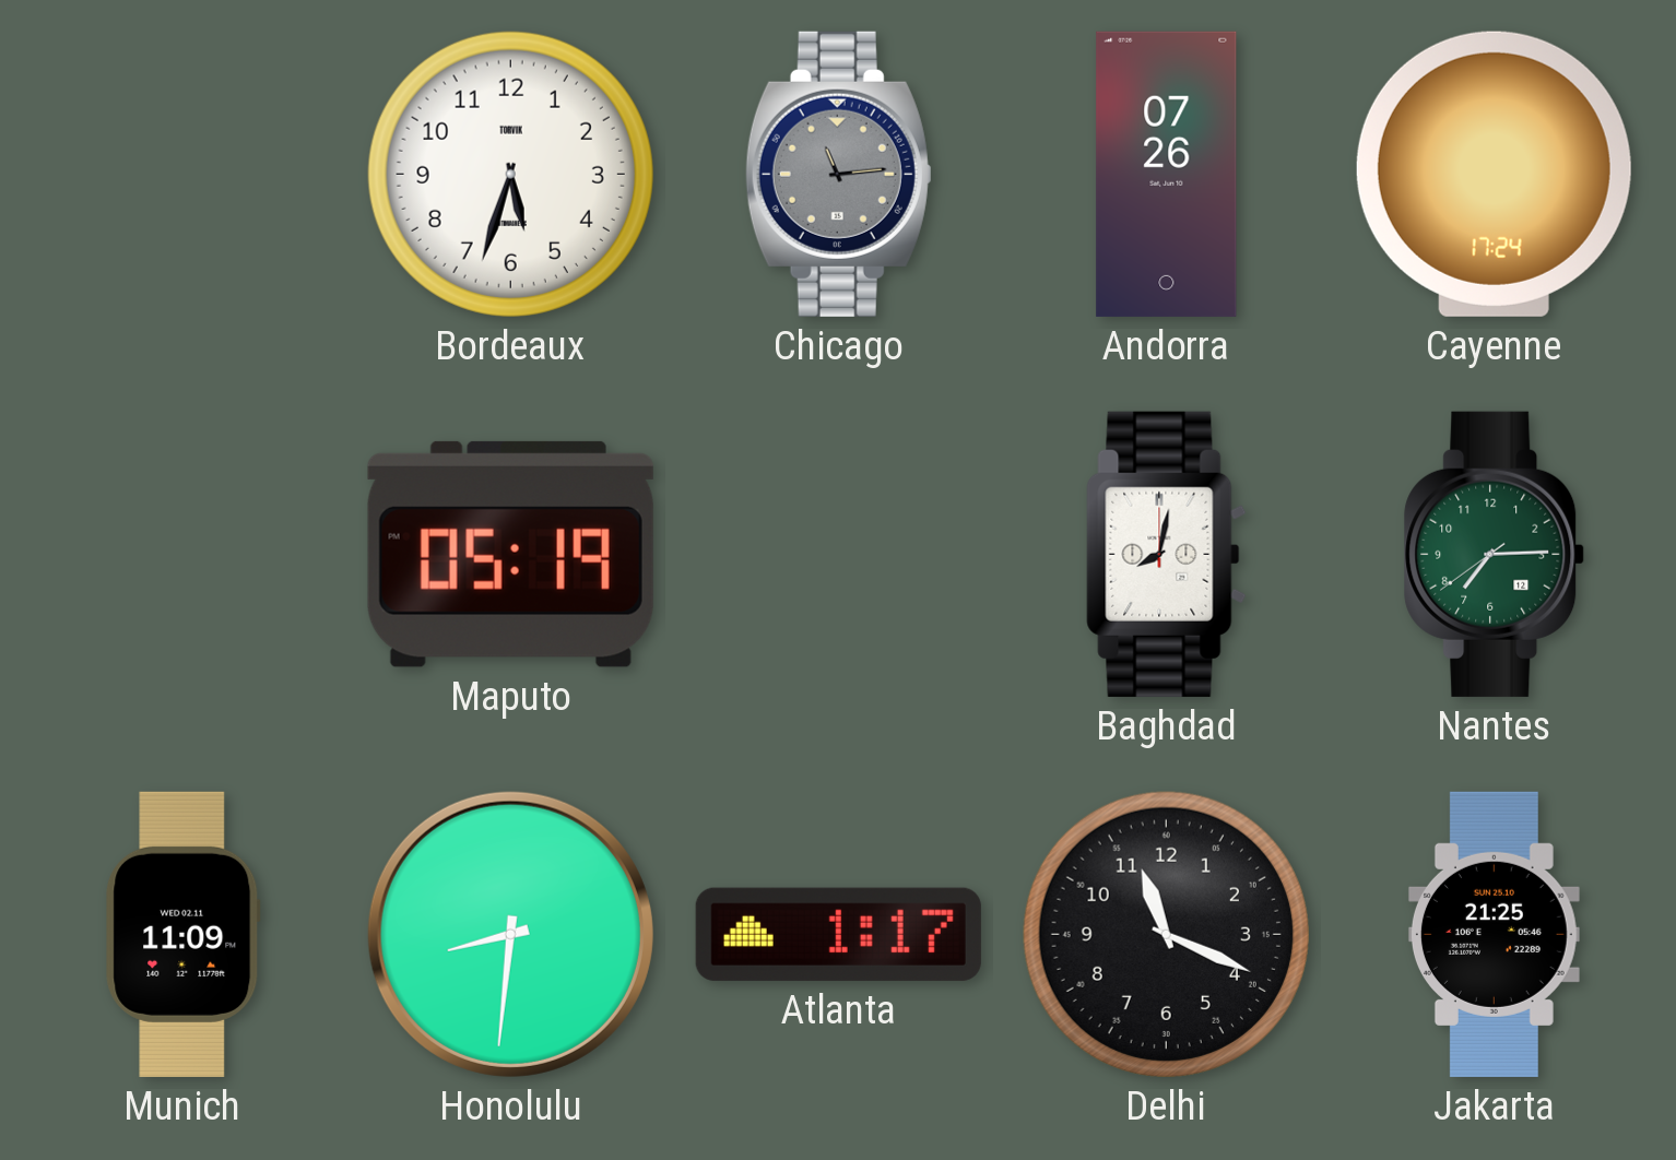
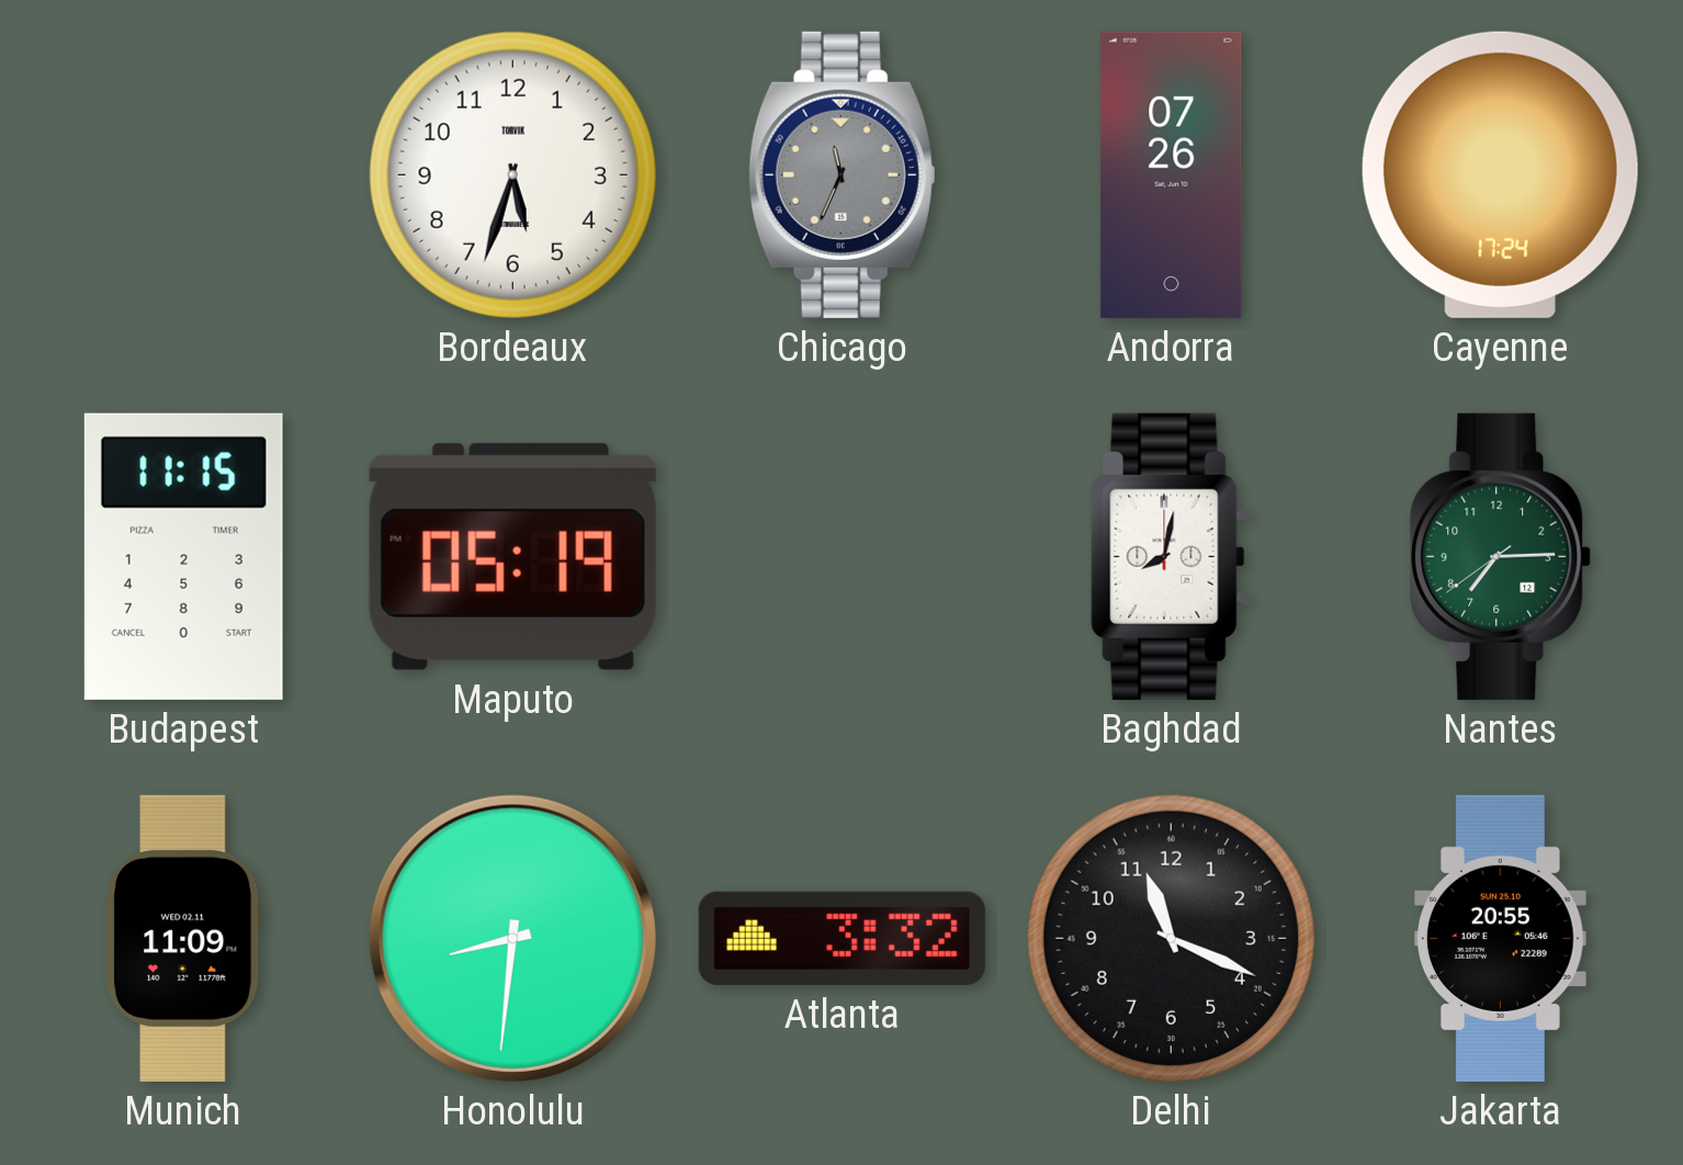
Chicago: 11:14 -> 11:34 (841, 174)
Budapest: none -> 11:15 (183, 556)
Atlanta: 1:17 -> 3:32 (841, 938)
Jakarta: 21:25 -> 20:55 (1500, 938)
